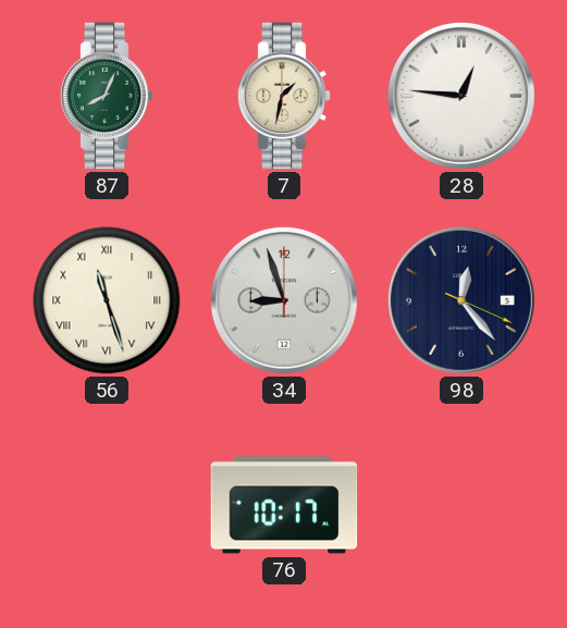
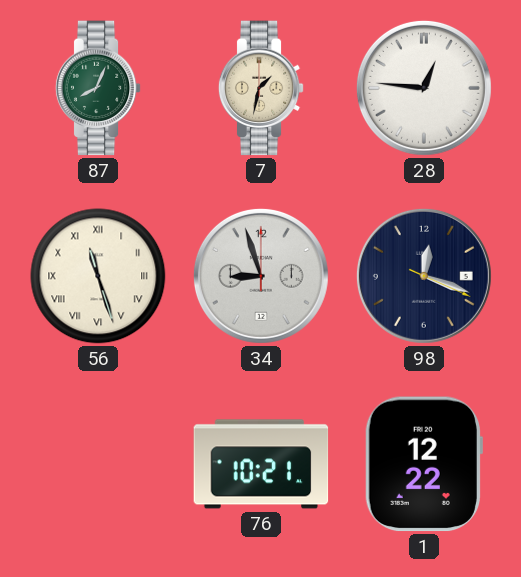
98: 12:23 -> 12:18 (424, 276)
76: 10:17 -> 10:21 (261, 464)
1: none -> 12:22 (423, 464)
